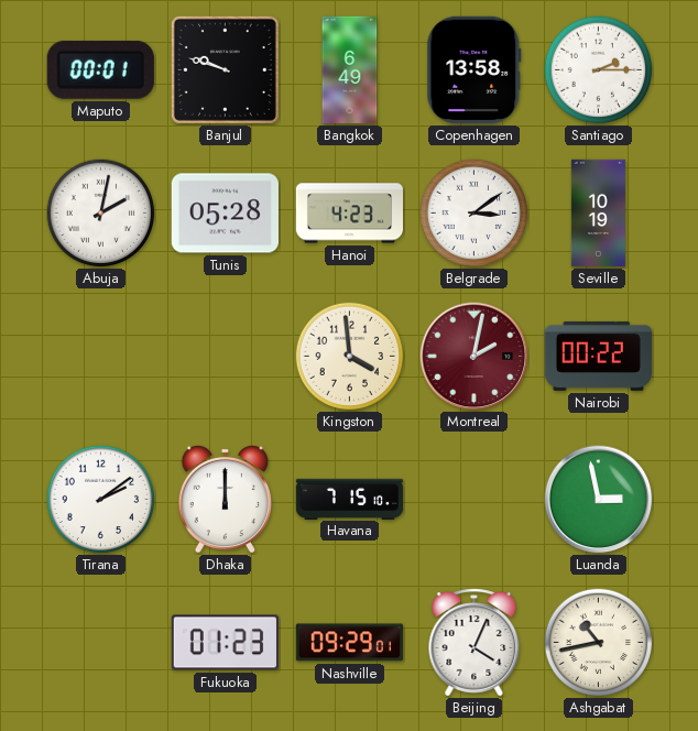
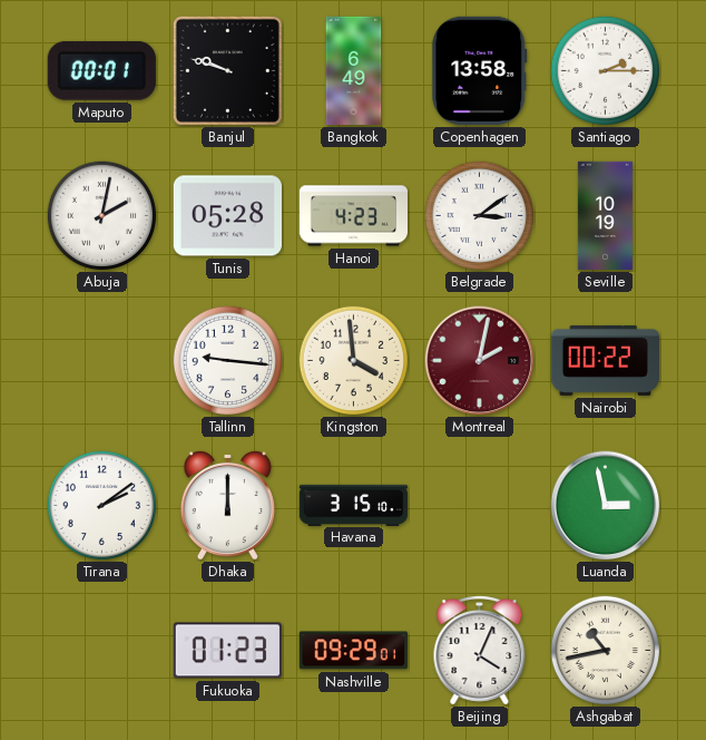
Tallinn: none -> 9:16 (228, 361)
Havana: 7:15 -> 3:15 (354, 505)
